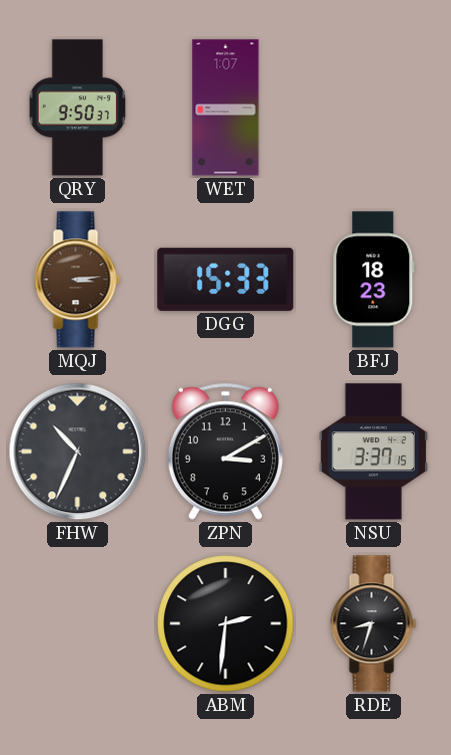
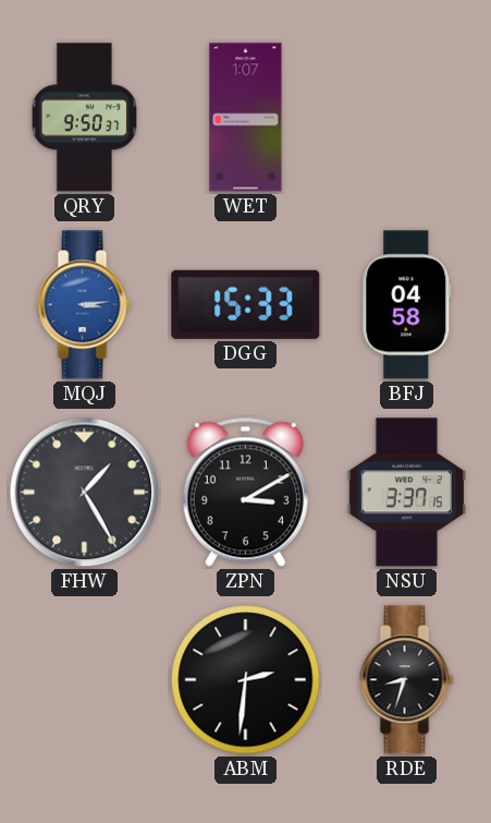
MQJ dial: brown -> blue (85, 305)
BFJ: 18:23 -> 04:58 (407, 305)
FHW: 10:34 -> 1:25 (85, 493)
